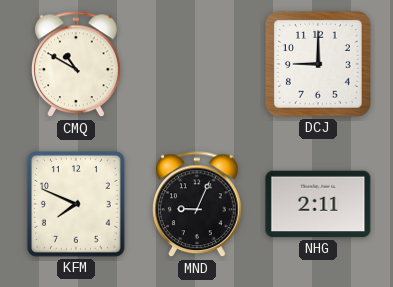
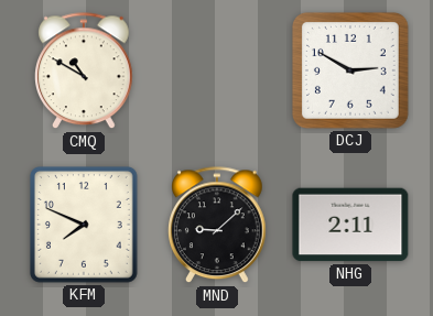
DCJ: 9:00 -> 2:50 (350, 70)
MND: 9:04 -> 9:08 (218, 226)
